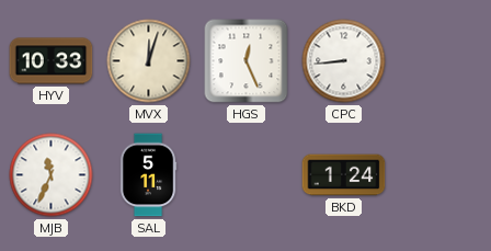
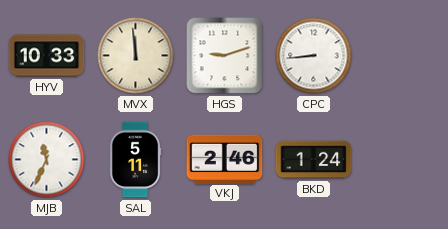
MVX: 12:03 -> 11:59 (136, 56)
HGS: 12:26 -> 9:12 (225, 56)
VKJ: none -> 2:46 (225, 159)
